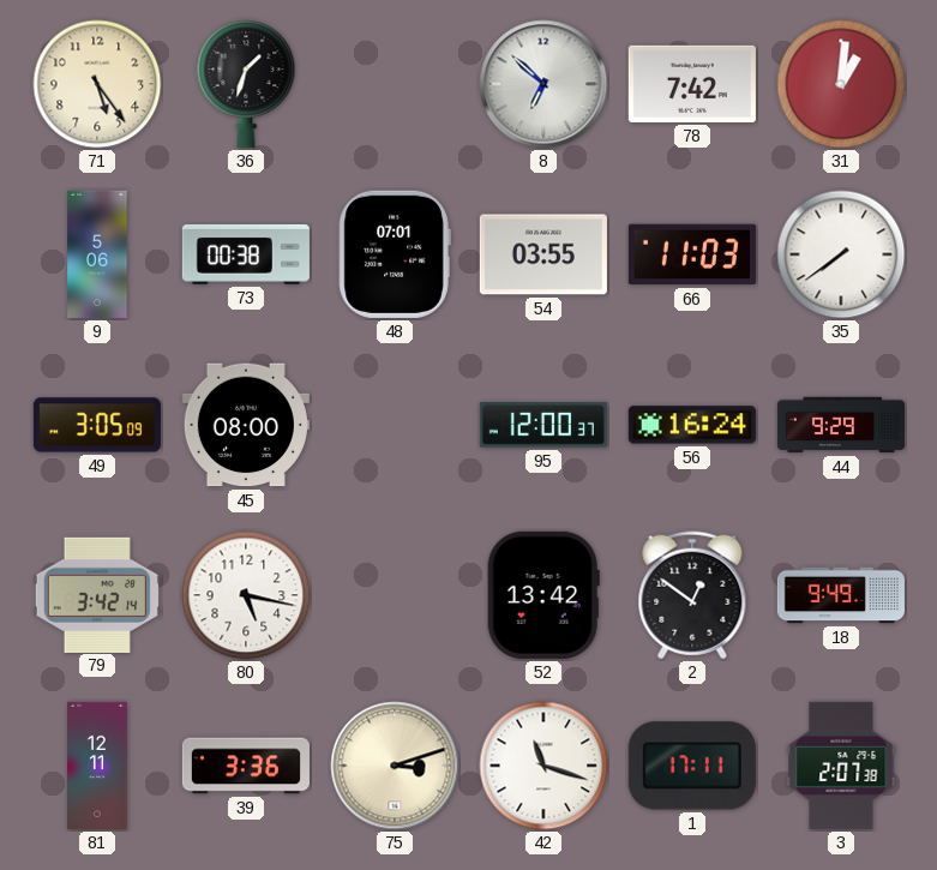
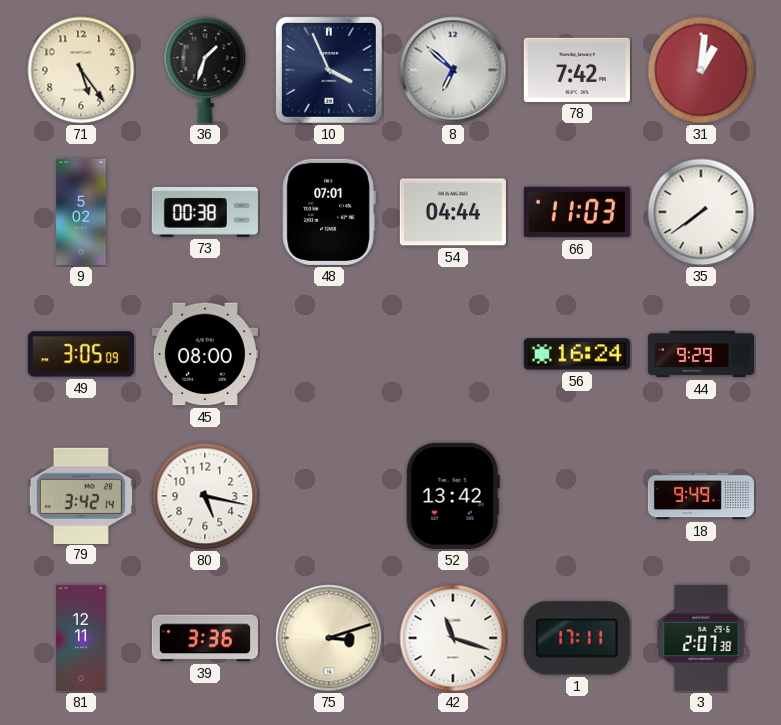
10: none -> 3:56 (329, 70)
9: 5:06 -> 5:02 (81, 212)
54: 03:55 -> 04:44 (453, 212)
95: 12:00 -> none (543, 425)
2: 12:51 -> none (692, 595)
